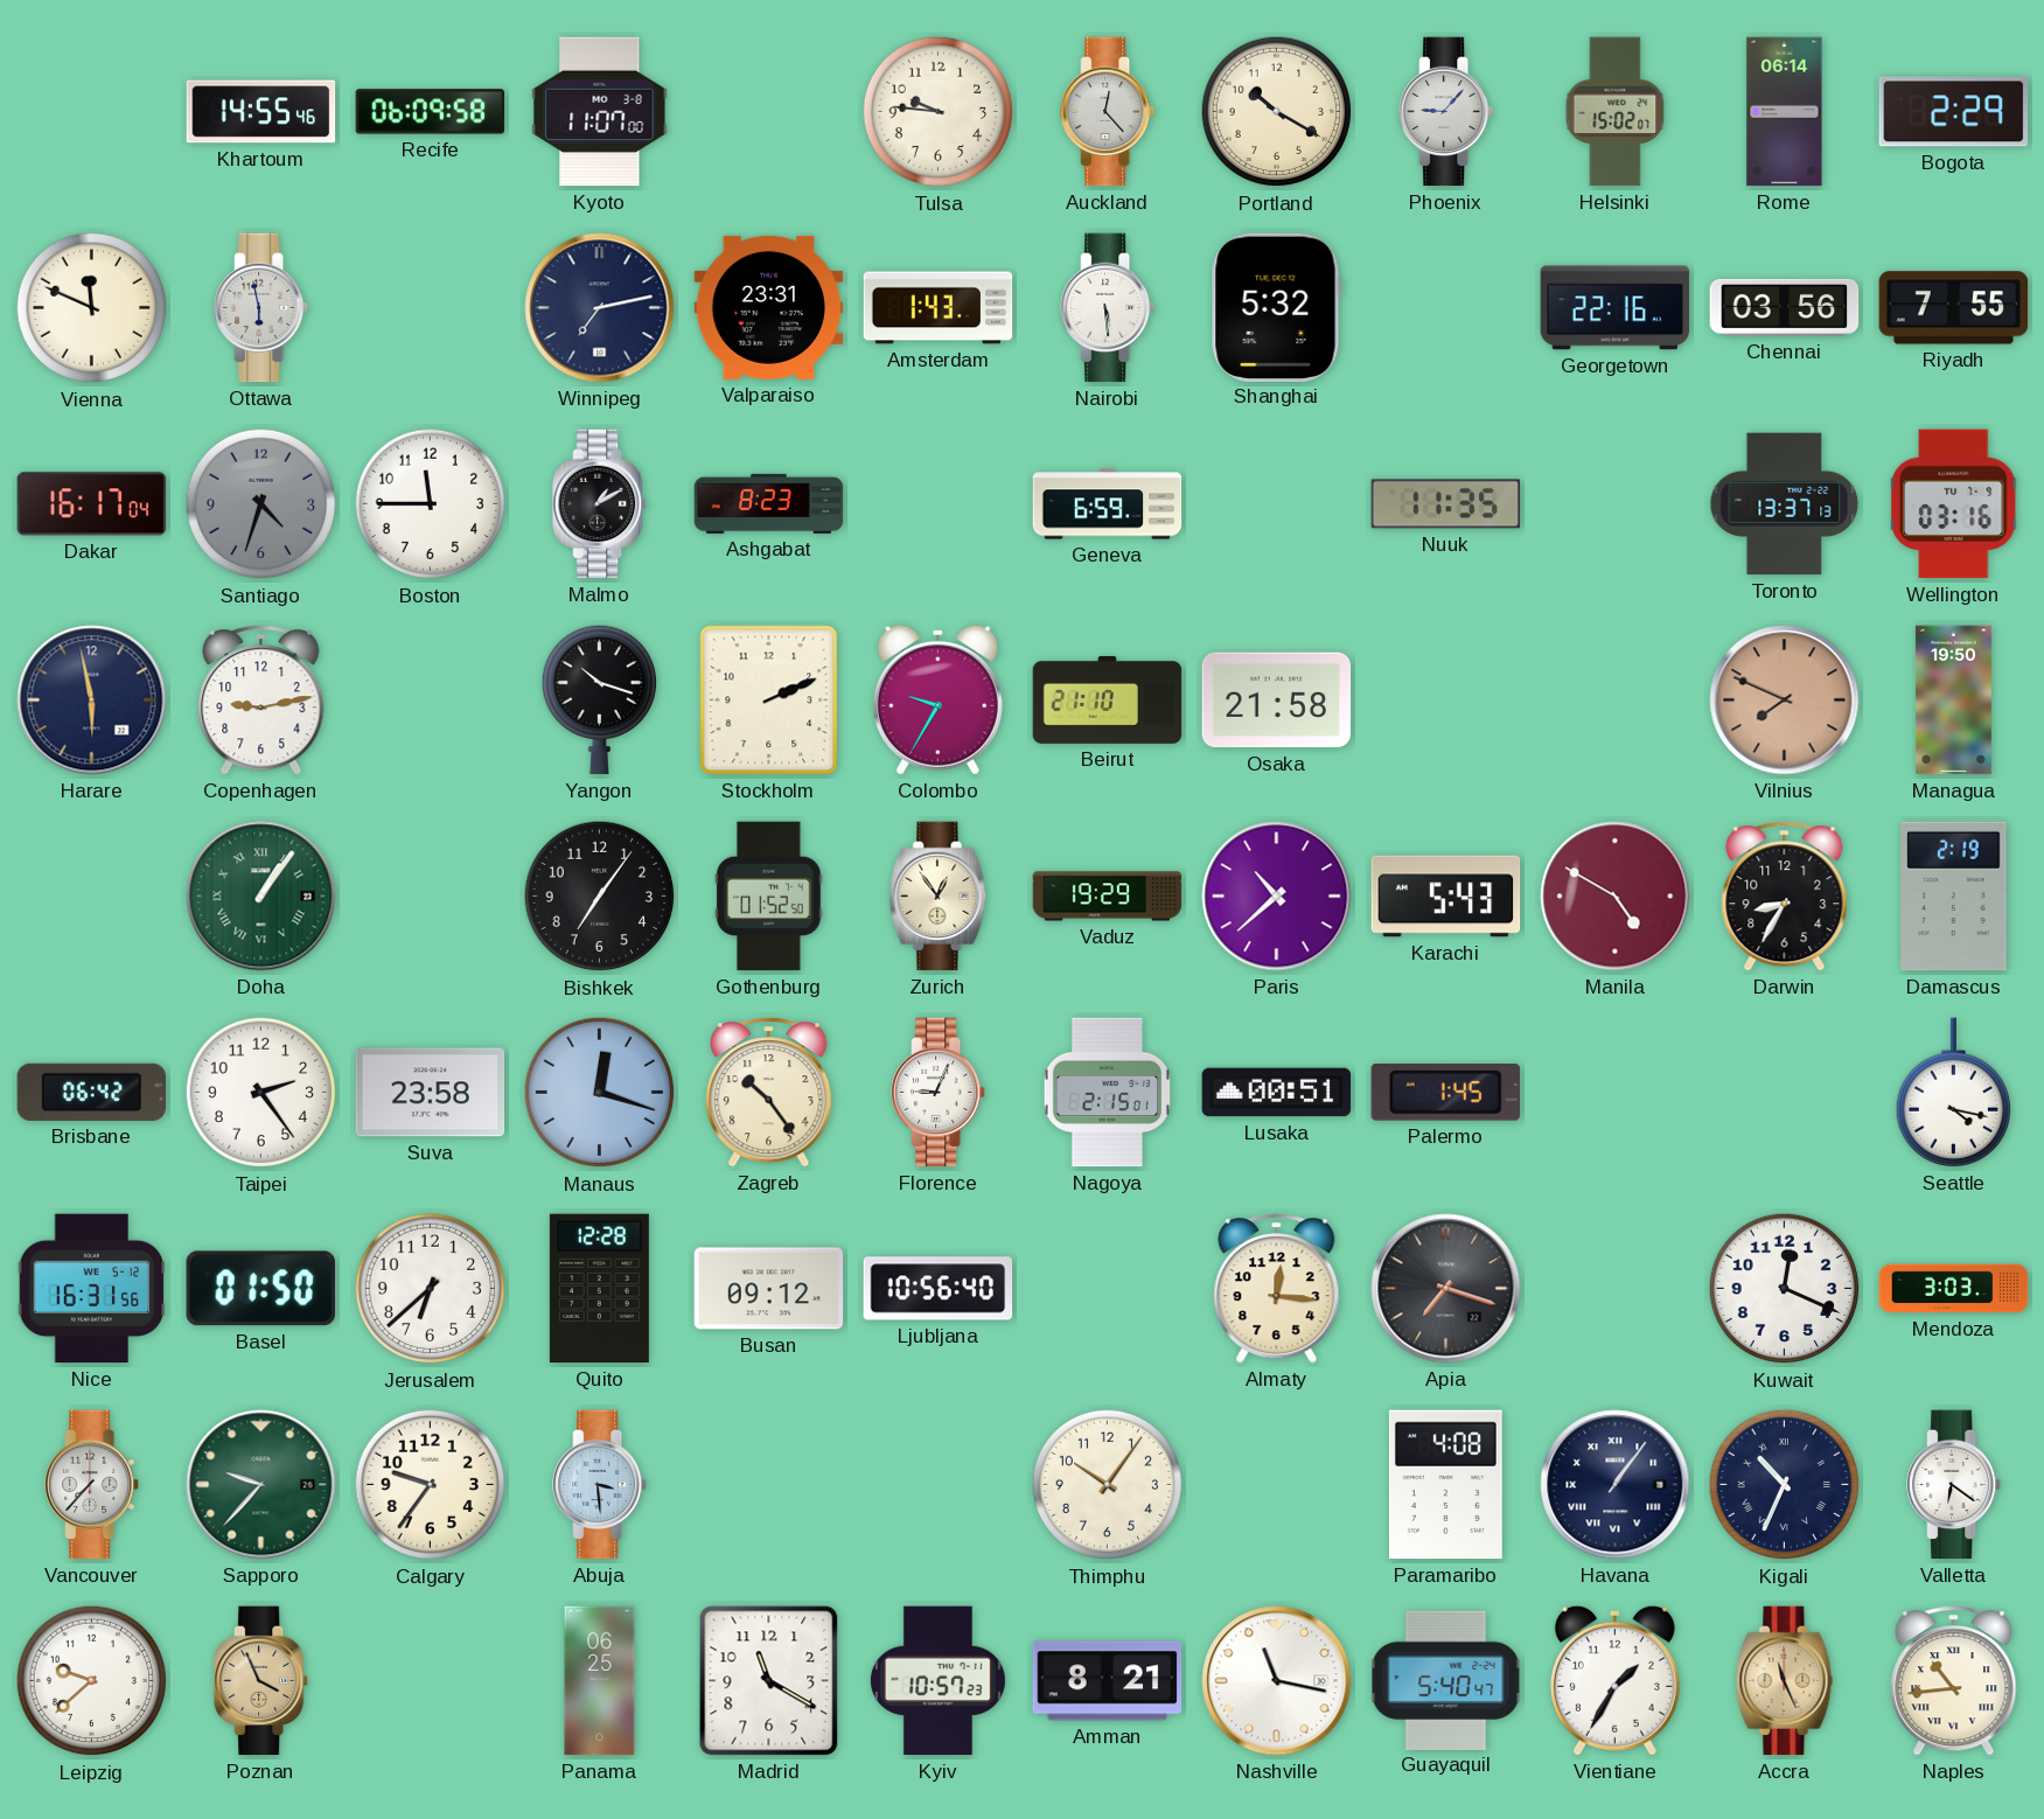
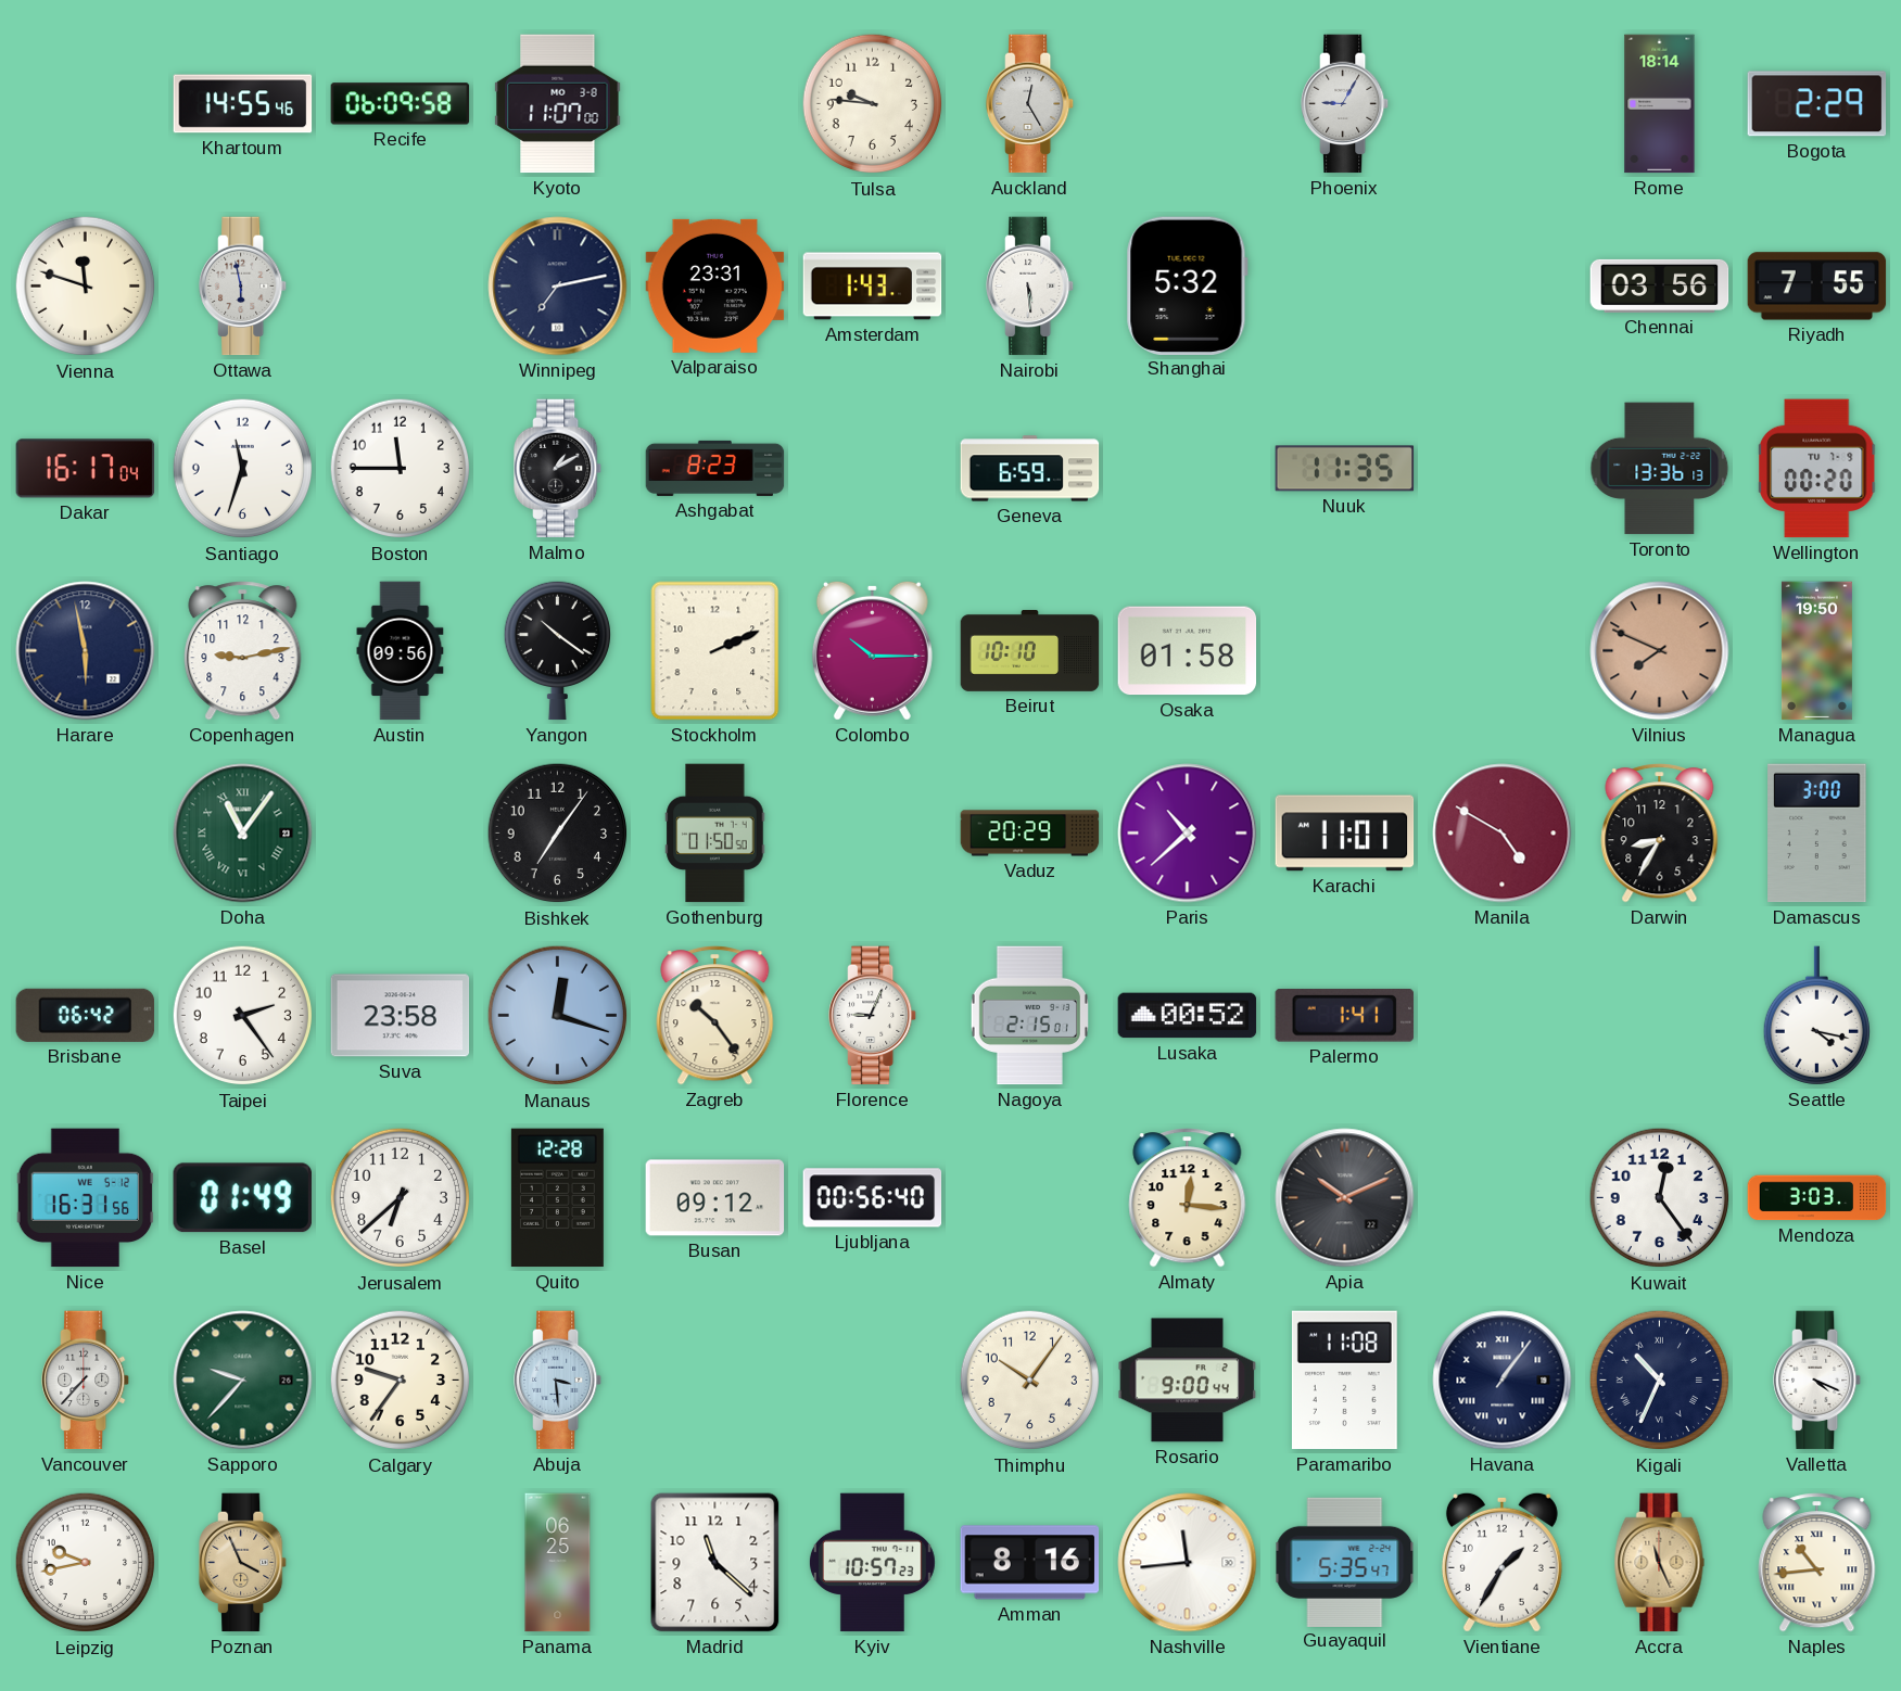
Auckland: 12:23 -> 12:25 (1031, 104)
Portland: 10:20 -> none (1277, 112)
Phoenix: 9:07 -> 9:05 (1346, 104)
Helsinki: 15:02 -> none (1616, 112)
Rome: 06:14 -> 18:14 (1660, 104)
Vienna: 11:49 -> 11:48 (86, 287)
Georgetown: 22:16 -> none (1616, 308)
Santiago: 4:33 -> 11:33 (243, 469)
Santiago dial: grey -> white (243, 469)
Toronto: 13:37 -> 13:36 (1660, 469)
Wellington: 03:16 -> 00:20 (1818, 469)
Austin: none -> 09:56 (401, 651)
Yangon: 10:18 -> 10:21 (557, 650)
Colombo: 9:35 -> 10:15 (872, 650)
Beirut: 21:10 -> 10:10 (1030, 650)
Osaka: 21:58 -> 01:58 (1188, 651)
Doha: 1:06 -> 11:06 (243, 834)
Gothenburg: 01:52 -> 01:50 (715, 834)
Zurich: 12:54 -> none (939, 897)
Vaduz: 19:29 -> 20:29 (1030, 834)
Karachi: 5:43 -> 11:01 (1345, 834)
Damascus: 2:19 -> 3:00 (1817, 834)
Lusaka: 00:51 -> 00:52 (1188, 1016)
Palermo: 1:45 -> 1:41 (1344, 1016)
Basel: 01:50 -> 01:49 (242, 1198)
Ljubljana: 10:56 -> 00:56 (873, 1198)
Apia: 7:18 -> 10:11 (1345, 1198)
Kuwait: 12:19 -> 12:24 (1660, 1198)
Rosario: none -> 9:00 (1188, 1381)
Paramaribo: 4:08 -> 11:08 (1344, 1381)
Valletta: 6:21 -> 4:19 (1818, 1381)
Leipzig: 9:38 -> 9:43 (86, 1563)
Madrid: 11:20 -> 11:22 (715, 1563)
Amman: 8:21 -> 8:16 (1030, 1563)
Nashville: 11:17 -> 11:44 (1188, 1563)
Guayaquil: 5:40 -> 5:35 (1345, 1562)
